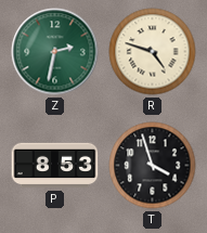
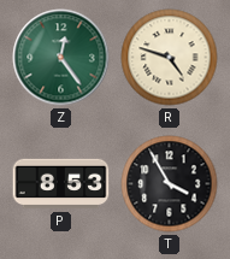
Z: 2:32 -> 12:24 (61, 58)
T: 3:57 -> 3:55 (170, 184)
